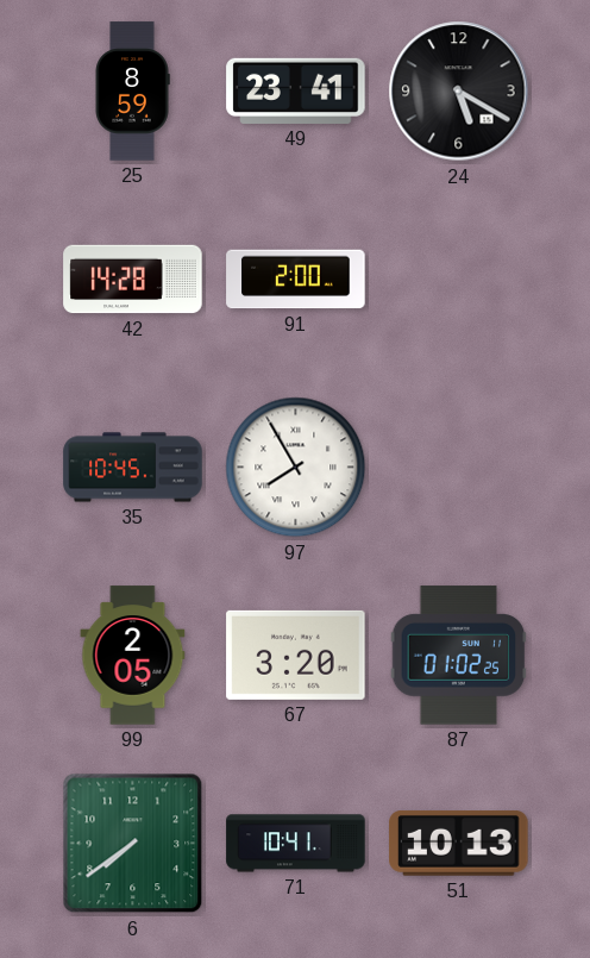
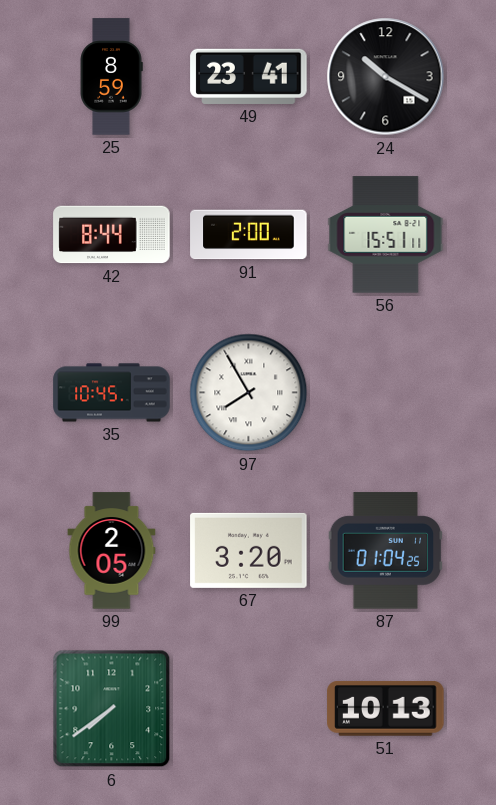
24: 5:20 -> 10:20 (386, 77)
42: 14:28 -> 8:44 (112, 235)
56: none -> 15:51 (386, 235)
87: 01:02 -> 01:04 (386, 551)
71: 10:41 -> none (296, 844)
